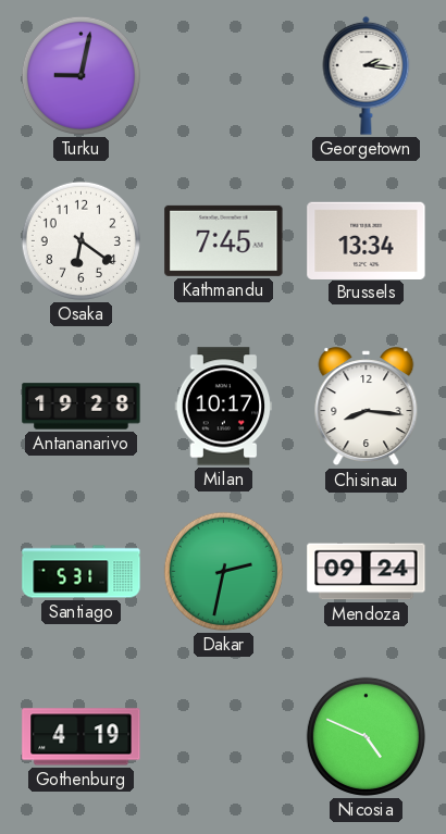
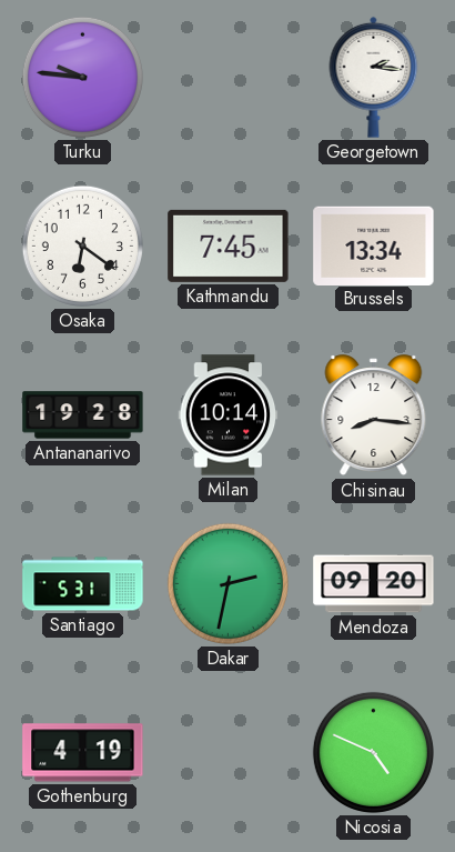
Turku: 9:02 -> 9:46 (82, 77)
Milan: 10:17 -> 10:14 (229, 415)
Mendoza: 09:24 -> 09:20 (374, 584)
